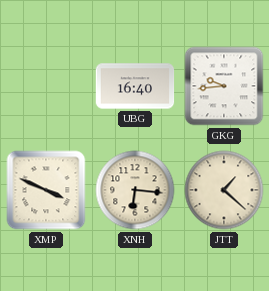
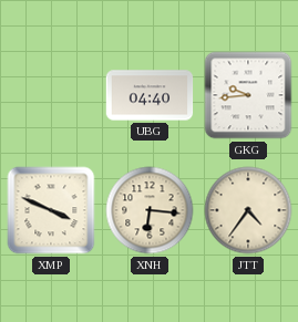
UBG: 16:40 -> 04:40 (150, 95)
JTT: 1:22 -> 4:36 (248, 210)
